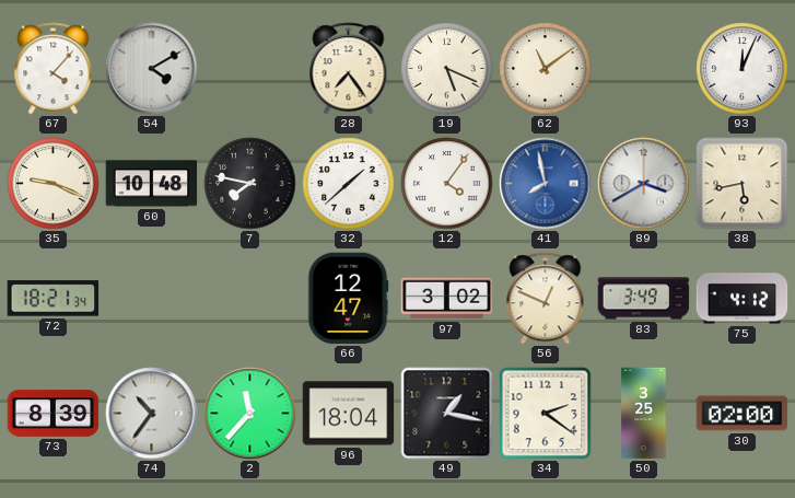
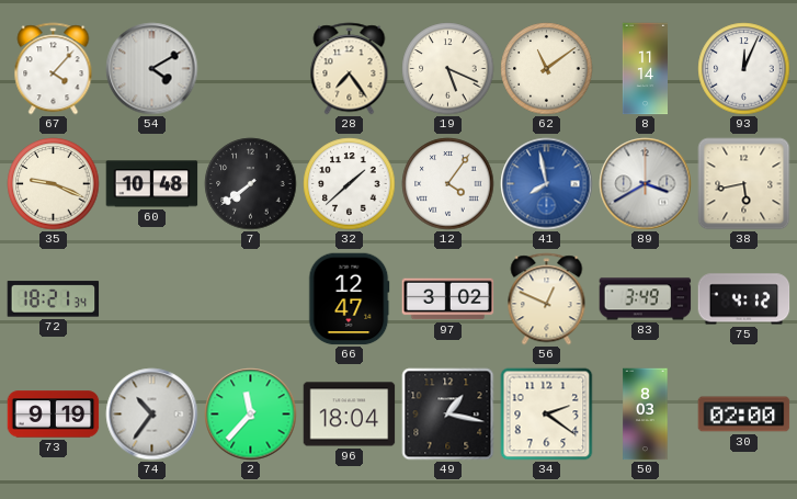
8: none -> 11:14 (645, 69)
7: 7:47 -> 7:39 (251, 184)
73: 8:39 -> 9:19 (54, 415)
50: 3:25 -> 8:03 (646, 415)
